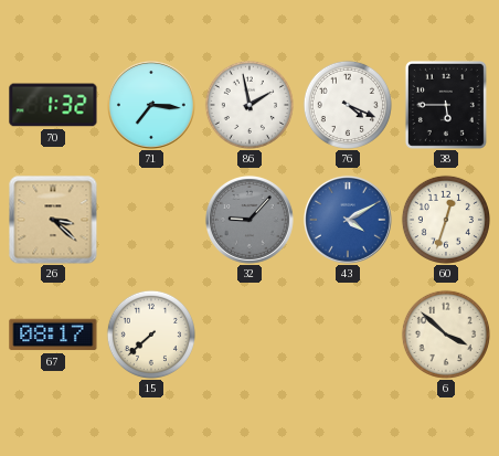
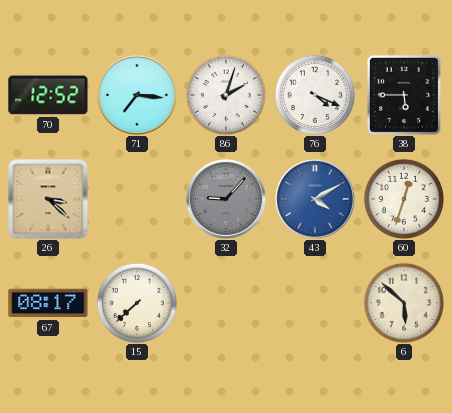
70: 1:32 -> 12:52 (48, 95)
86: 1:58 -> 2:03 (226, 95)
6: 3:52 -> 5:52 (404, 303)
